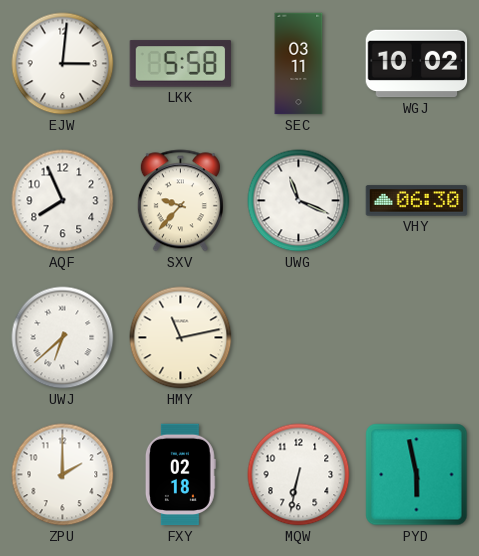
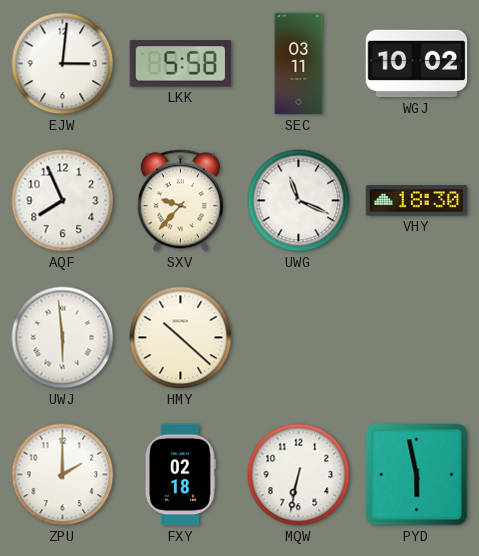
VHY: 06:30 -> 18:30 (417, 201)
UWJ: 6:38 -> 5:59 (63, 338)
HMY: 11:13 -> 10:22 (181, 338)
